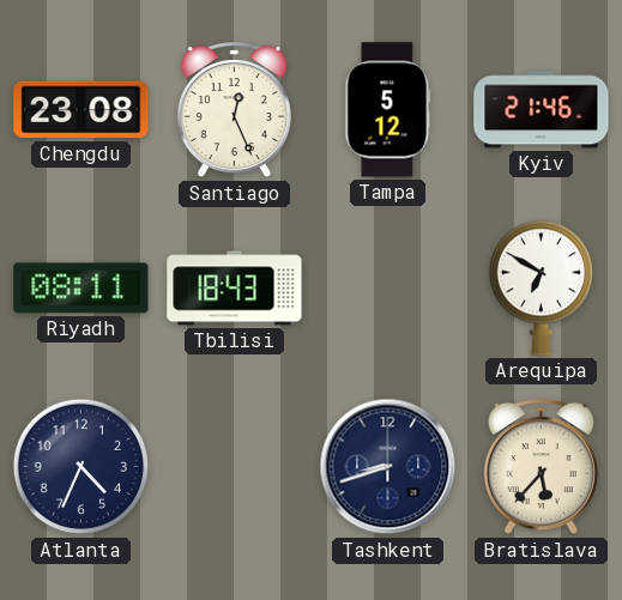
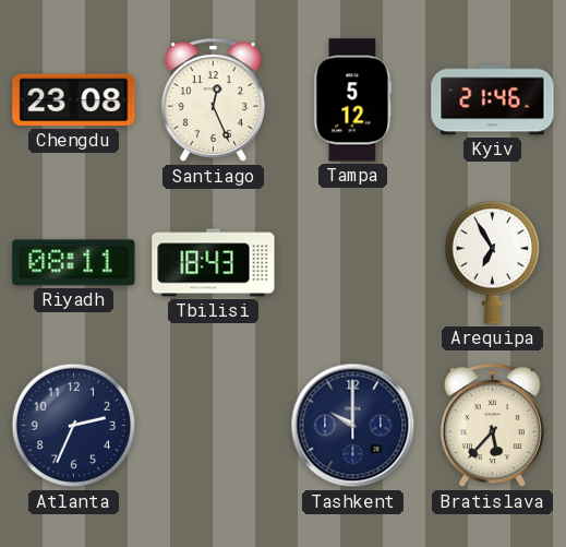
Arequipa: 6:50 -> 6:55 (492, 262)
Atlanta: 4:34 -> 2:34 (74, 426)
Tashkent: 8:42 -> 10:00 (353, 426)
